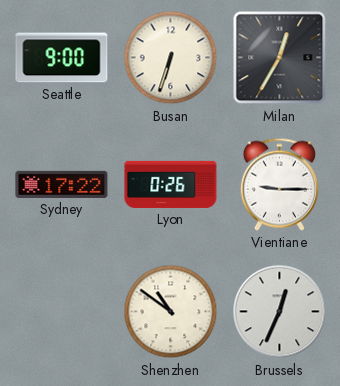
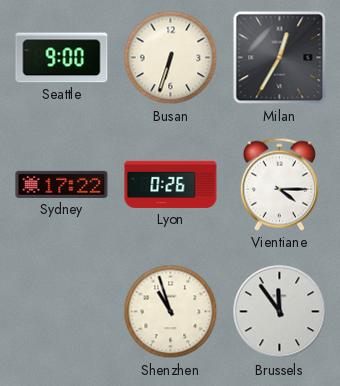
Vientiane: 9:15 -> 4:15 (279, 184)
Shenzhen: 10:51 -> 10:57 (171, 312)
Brussels: 12:34 -> 11:54 (280, 312)
